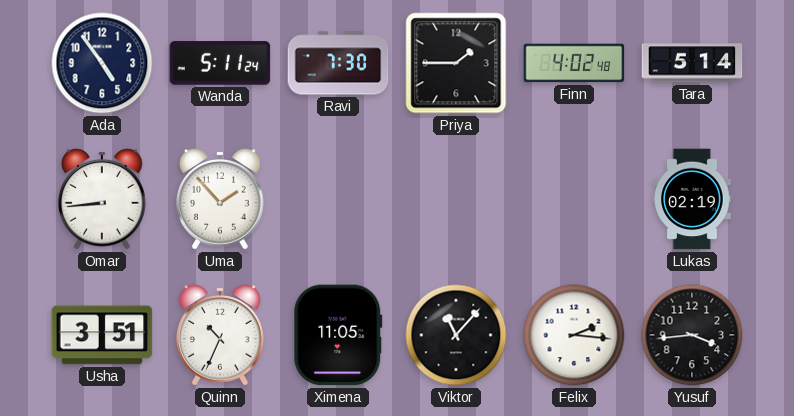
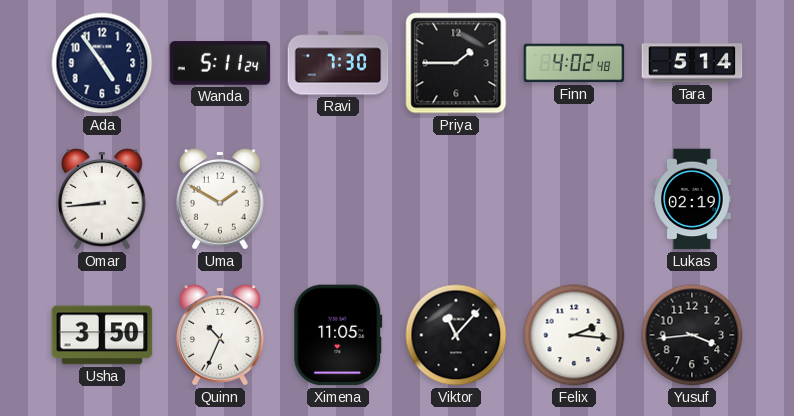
Uma: 1:53 -> 1:50 (220, 199)
Usha: 3:51 -> 3:50 (102, 335)
